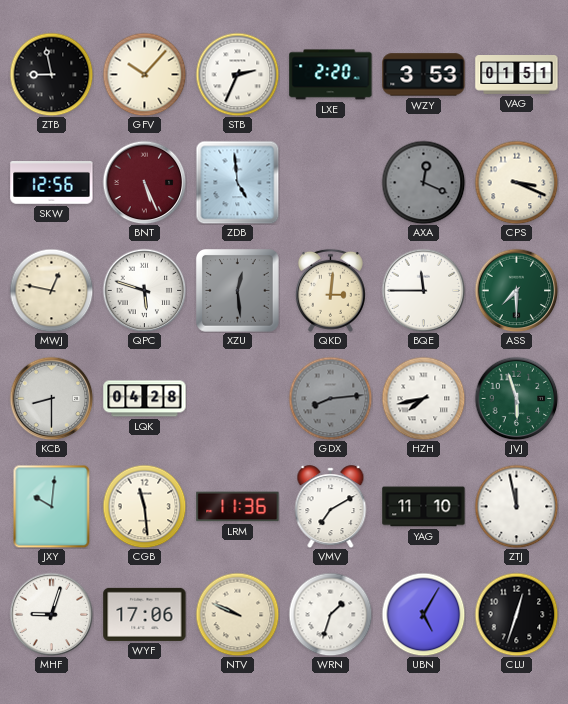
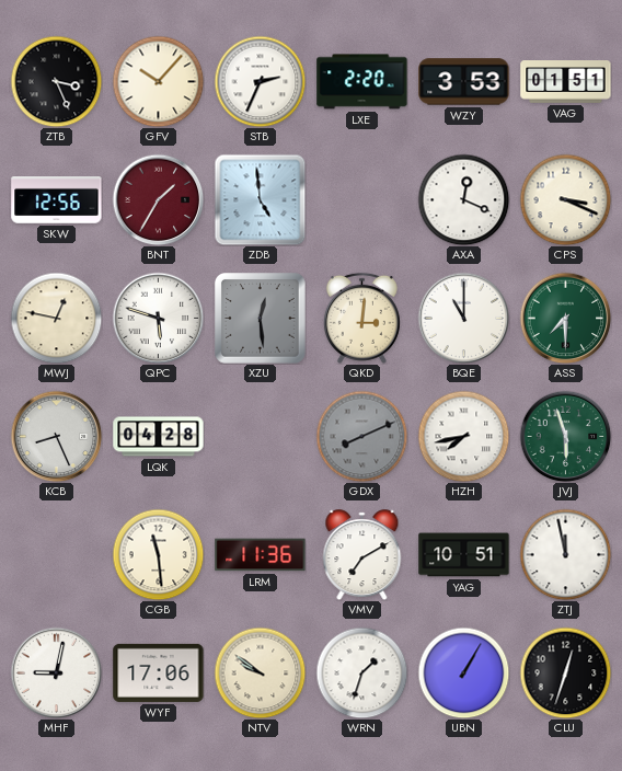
ZTB: 8:58 -> 3:26 (56, 81)
BNT: 5:26 -> 1:35 (158, 199)
AXA dial: grey -> white (463, 199)
BQE: 11:45 -> 11:00 (463, 318)
KCB: 8:30 -> 8:26 (56, 436)
GDX: 8:14 -> 8:11 (361, 436)
JXY: 10:01 -> none (52, 506)
YAG: 11:10 -> 10:51 (464, 555)
MHF: 9:03 -> 9:02 (56, 672)
NTV: 9:49 -> 9:51 (260, 672)
UBN: 5:05 -> 1:05 (463, 672)
